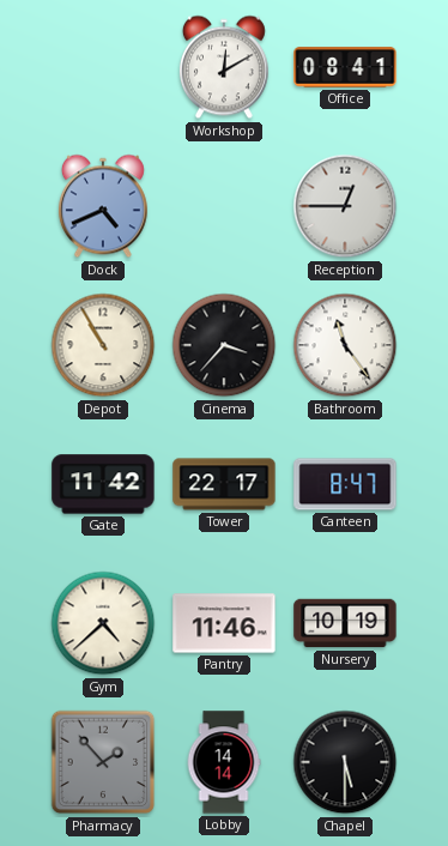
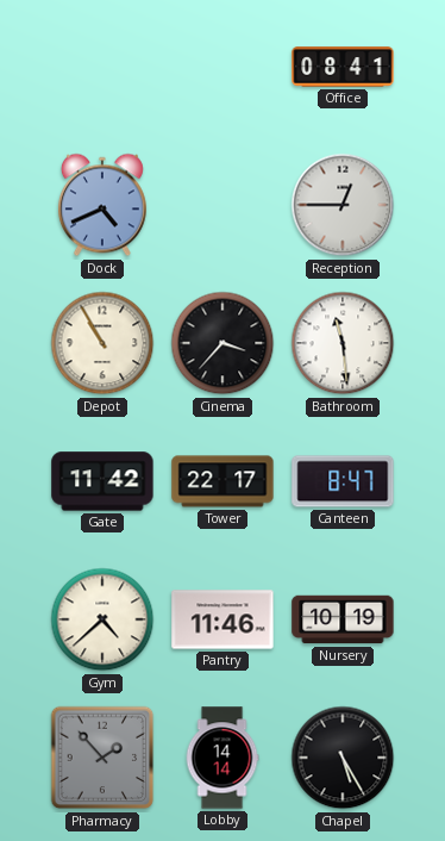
Workshop: 12:10 -> none (224, 67)
Bathroom: 11:24 -> 11:29 (343, 343)
Chapel: 5:30 -> 5:25 (343, 758)
